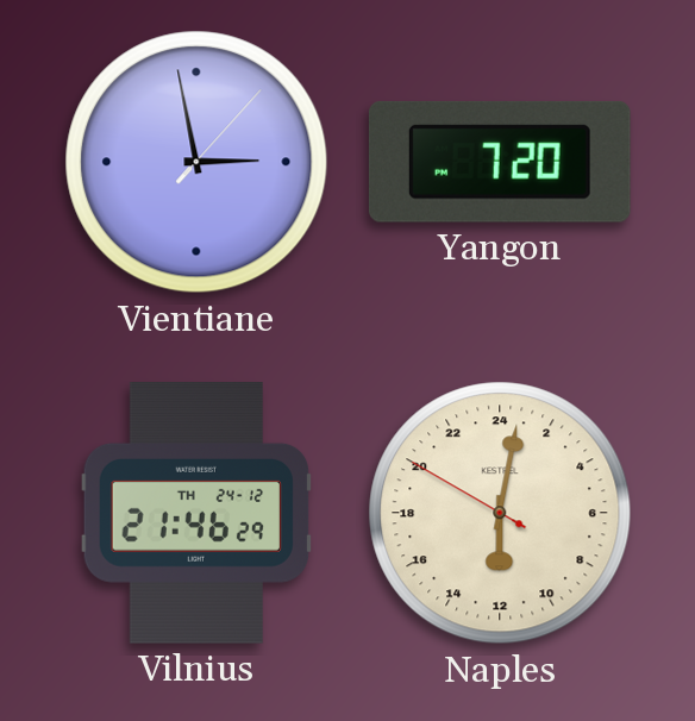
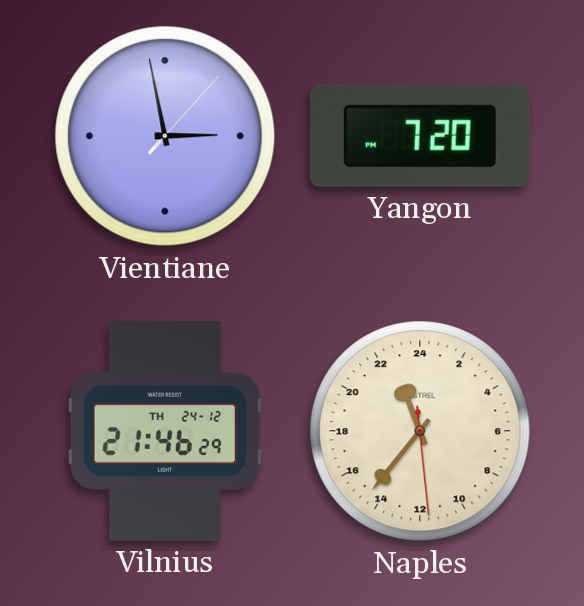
Naples: 12:01 -> 22:36 (420, 431)
